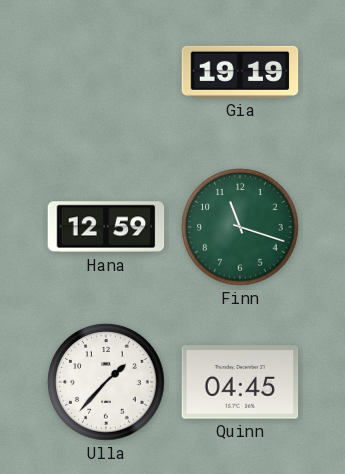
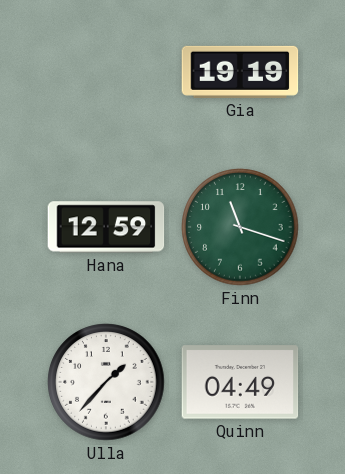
Quinn: 04:45 -> 04:49 (240, 382)
